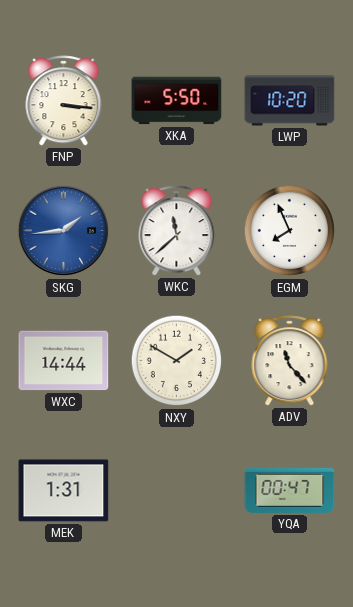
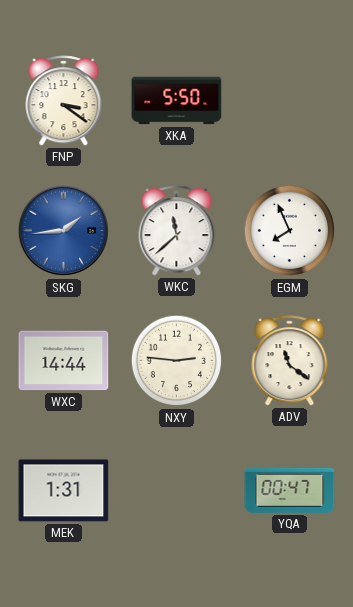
FNP: 3:16 -> 3:21 (64, 101)
LWP: 10:20 -> none (290, 101)
NXY: 1:50 -> 2:46 (177, 361)
ADV: 11:23 -> 11:21 (290, 361)
